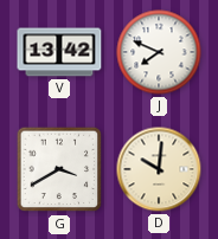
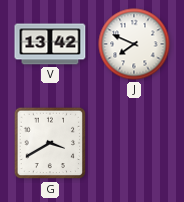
D: 10:01 -> none (159, 169)
